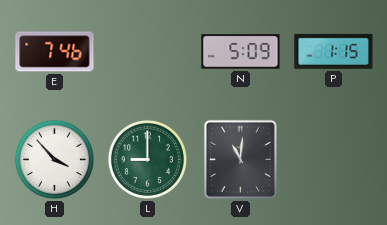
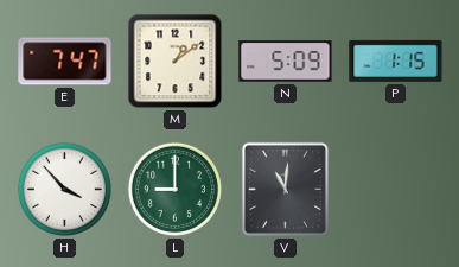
E: 7:46 -> 7:47 (65, 62)
M: none -> 1:09 (176, 62)
